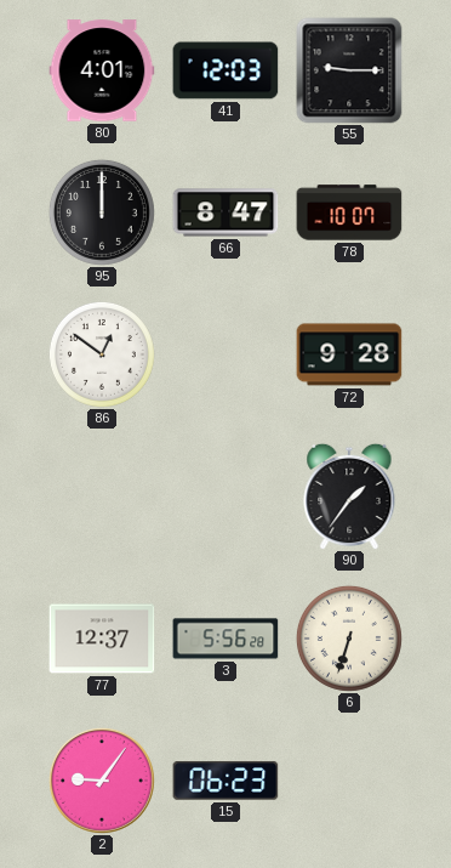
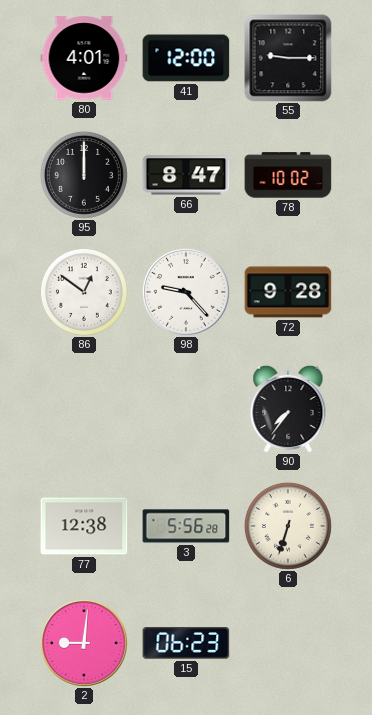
41: 12:03 -> 12:00 (186, 58)
78: 10:07 -> 10:02 (288, 175)
98: none -> 9:23 (186, 292)
90: 1:36 -> 7:36 (288, 409)
77: 12:37 -> 12:38 (84, 526)
2: 9:06 -> 9:01 (84, 643)
